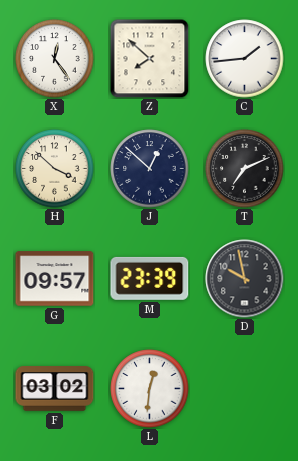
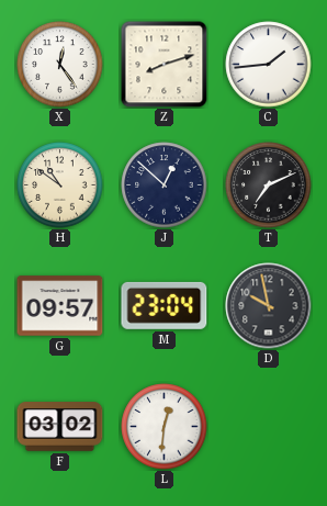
Z: 7:52 -> 8:12 (165, 65)
H: 3:52 -> 10:51 (60, 185)
M: 23:39 -> 23:04 (165, 305)
